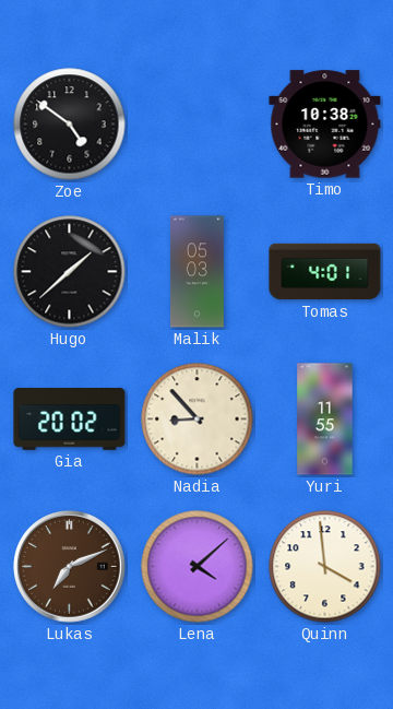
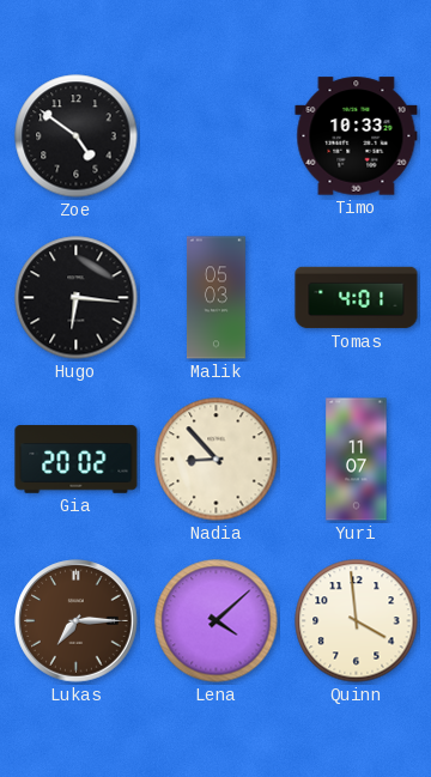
Timo: 10:38 -> 10:33 (357, 136)
Hugo: 1:38 -> 6:16 (77, 298)
Yuri: 11:55 -> 11:07 (357, 460)
Lukas: 7:11 -> 7:15 (77, 621)
